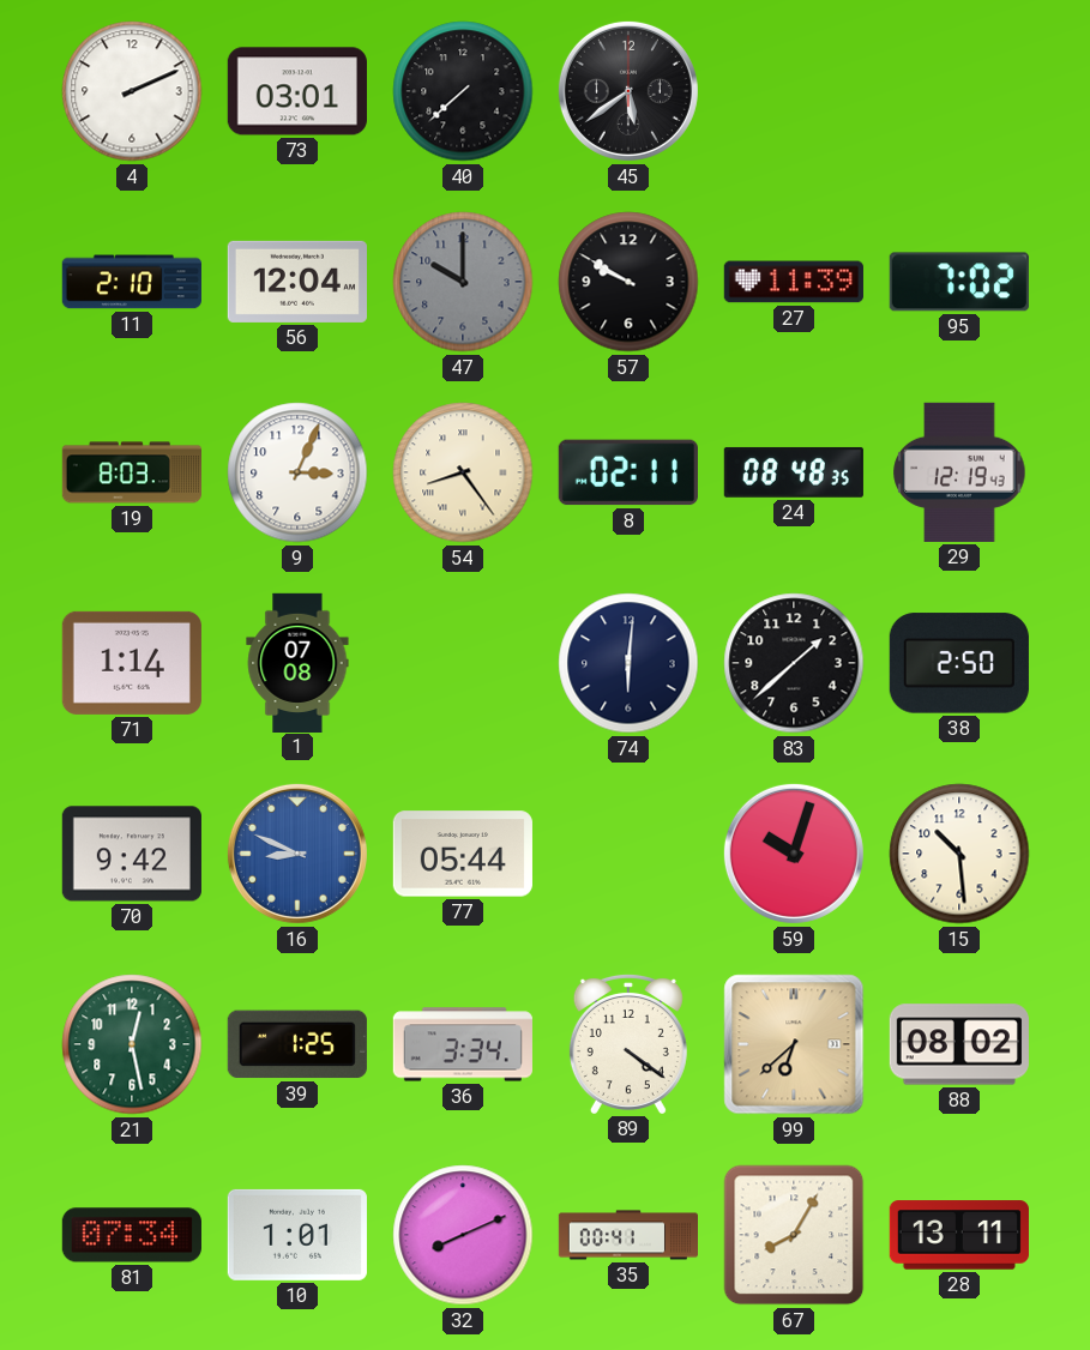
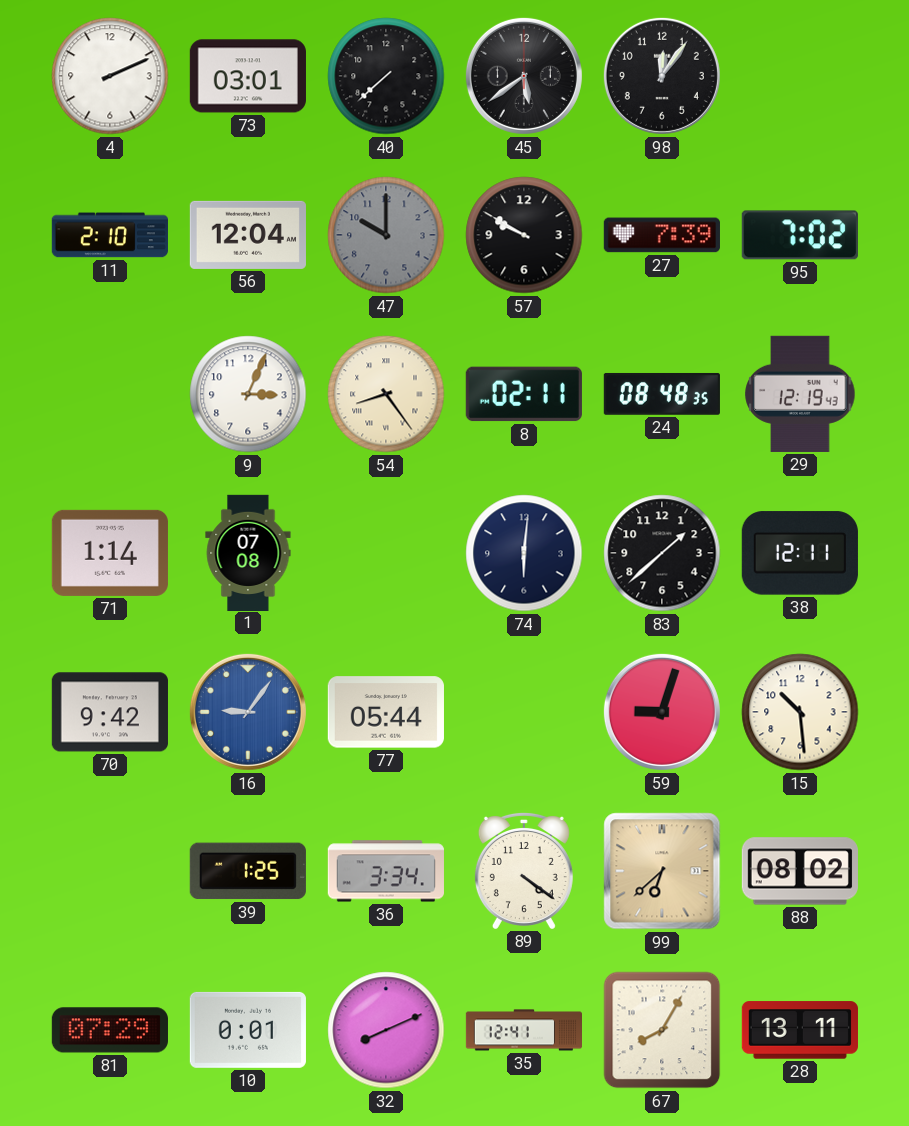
98: none -> 12:06 (662, 76)
27: 11:39 -> 7:39 (662, 235)
19: 8:03 -> none (131, 472)
38: 2:50 -> 12:11 (800, 553)
16: 8:49 -> 9:06 (248, 712)
59: 10:03 -> 9:03 (662, 712)
21: 12:28 -> none (132, 1044)
81: 07:34 -> 07:29 (110, 1030)
10: 1:01 -> 0:01 (248, 1030)
35: 00:41 -> 12:41 (523, 1030)
